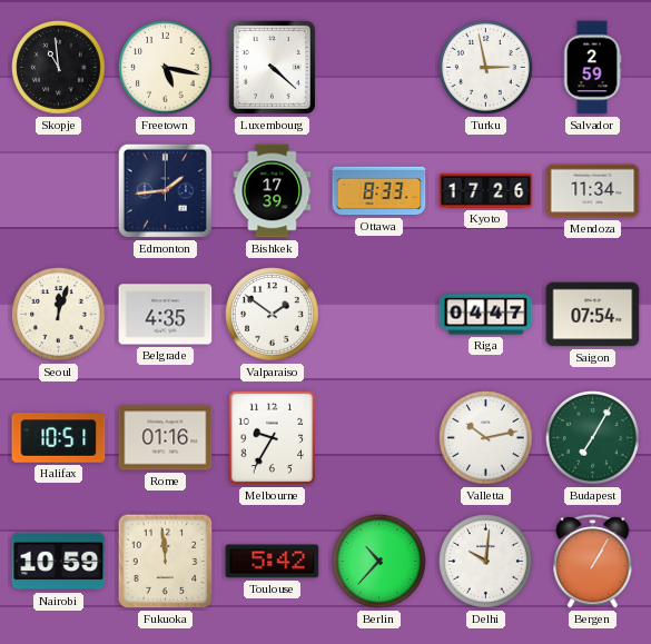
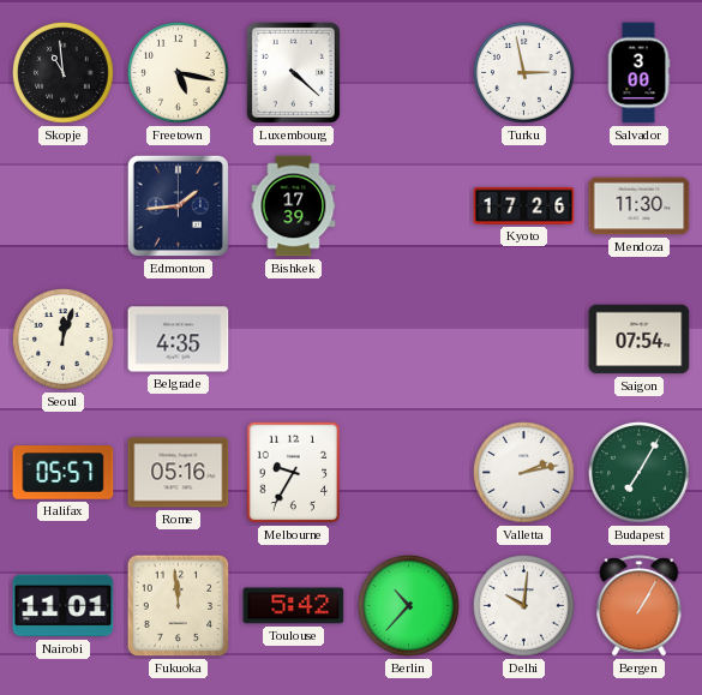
Salvador: 2:59 -> 3:00 (638, 73)
Ottawa: 8:33 -> none (379, 191)
Mendoza: 11:34 -> 11:30 (640, 206)
Valparaiso: 1:51 -> none (273, 315)
Riga: 04:47 -> none (486, 315)
Halifax: 10:51 -> 05:57 (64, 473)
Rome: 01:16 -> 05:16 (179, 473)
Valletta: 10:13 -> 2:13 (524, 473)
Nairobi: 10:59 -> 11:01 (64, 606)
